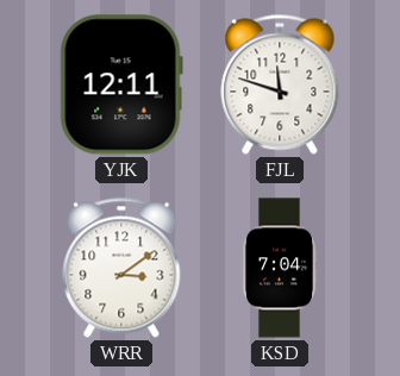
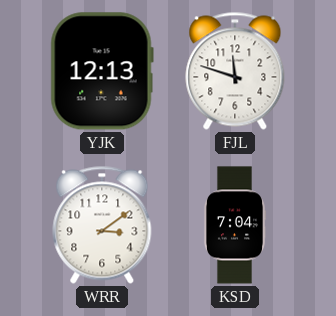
YJK: 12:11 -> 12:13 (102, 71)
